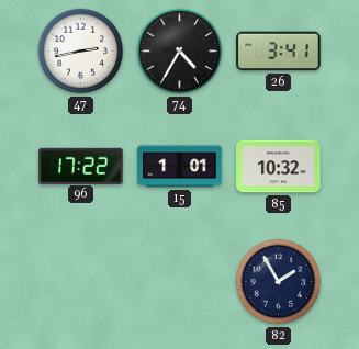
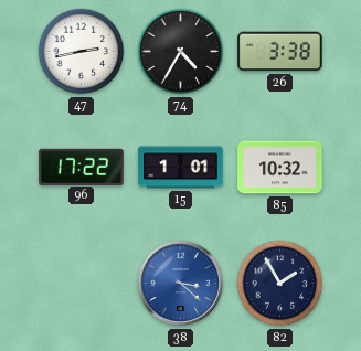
26: 3:41 -> 3:38 (280, 52)
38: none -> 3:22 (181, 284)
